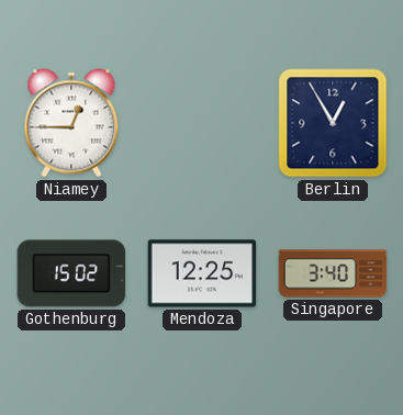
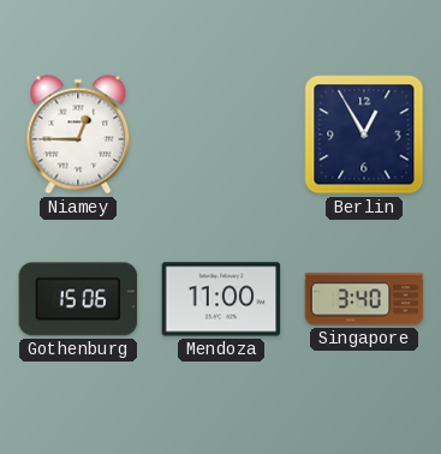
Gothenburg: 15:02 -> 15:06 (78, 299)
Mendoza: 12:25 -> 11:00 (221, 299)
